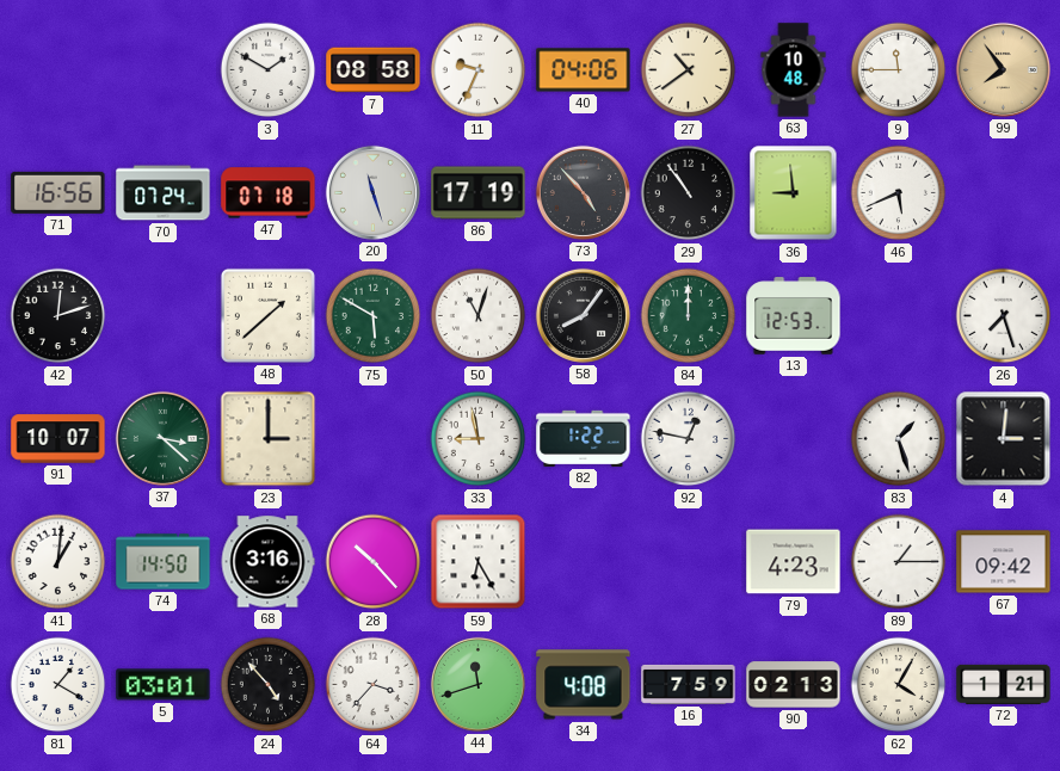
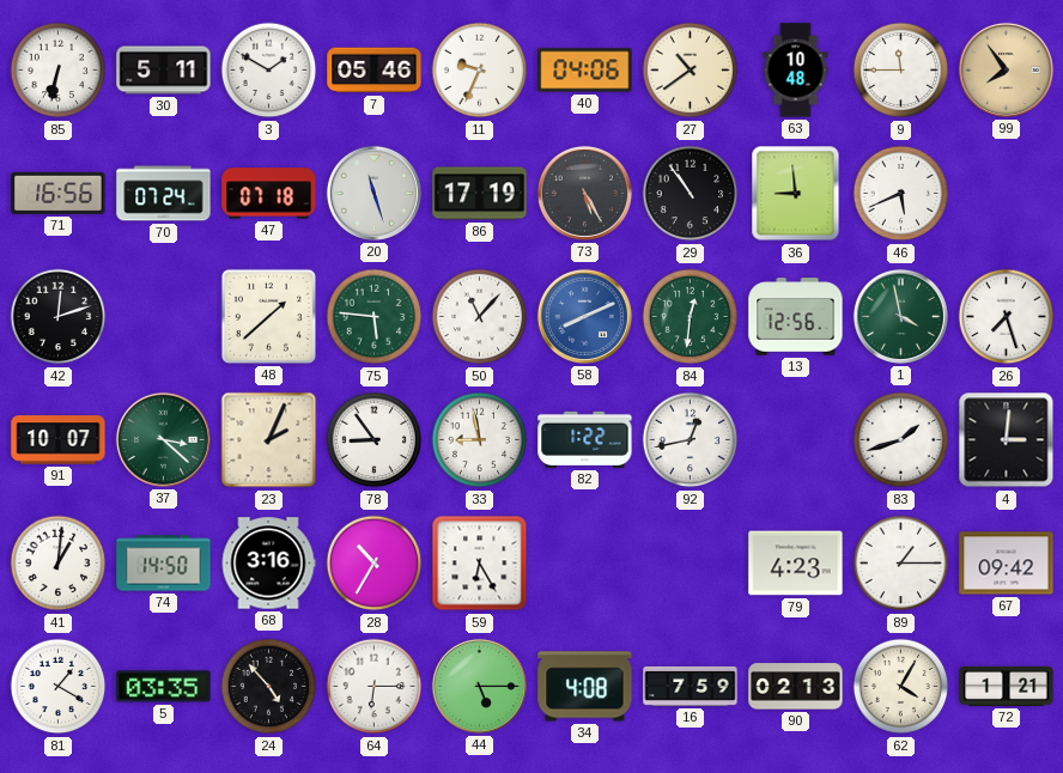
85: none -> 6:32 (59, 71)
30: none -> 5:11 (164, 71)
7: 08:58 -> 05:46 (375, 71)
73: 4:53 -> 5:25 (584, 193)
75: 5:50 -> 5:46 (375, 317)
50: 11:03 -> 11:07 (480, 317)
58: 8:06 -> 8:11 (584, 316)
58 dial: black -> blue (584, 316)
84: 12:00 -> 12:31 (691, 317)
13: 12:53 -> 12:56 (796, 317)
1: none -> 3:58 (900, 316)
23: 3:00 -> 2:04 (269, 440)
78: none -> 8:54 (375, 440)
92: 12:47 -> 12:43 (691, 440)
83: 1:27 -> 1:42 (901, 440)
28: 10:23 -> 10:35 (375, 564)
5: 03:01 -> 03:35 (164, 687)
64: 3:37 -> 6:15 (375, 687)
44: 11:42 -> 5:15 (479, 686)
